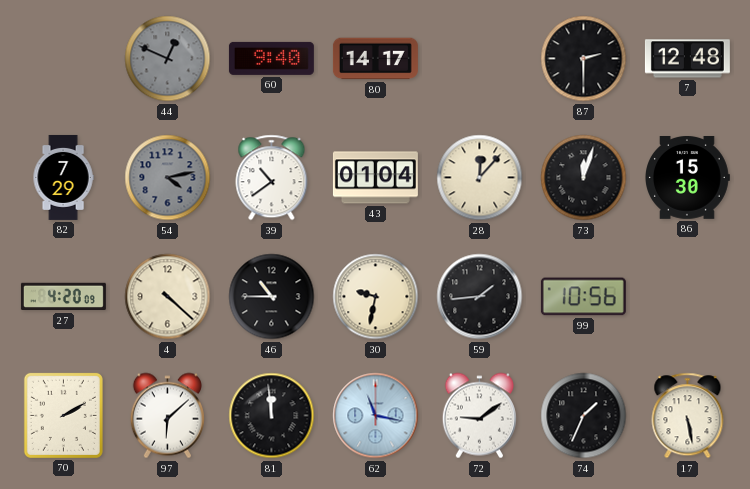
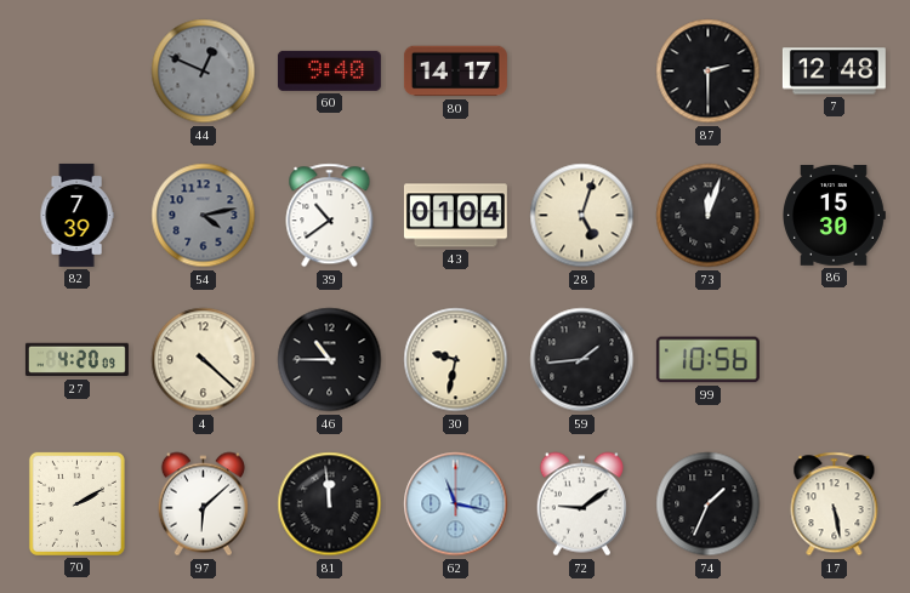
82: 7:29 -> 7:39 (76, 215)
28: 12:07 -> 5:03 (582, 216)
